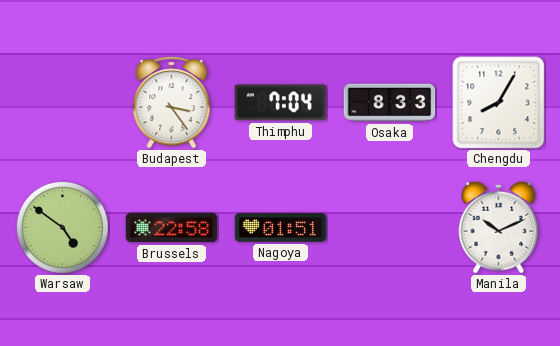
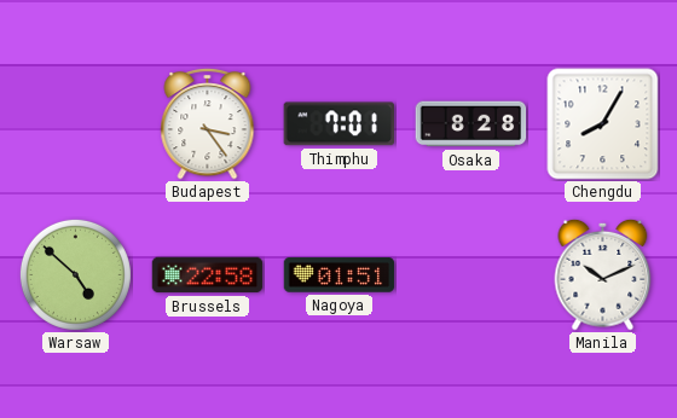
Thimphu: 7:04 -> 7:01 (338, 124)
Osaka: 8:33 -> 8:28 (471, 124)
Warsaw: 4:51 -> 4:52 (75, 274)
